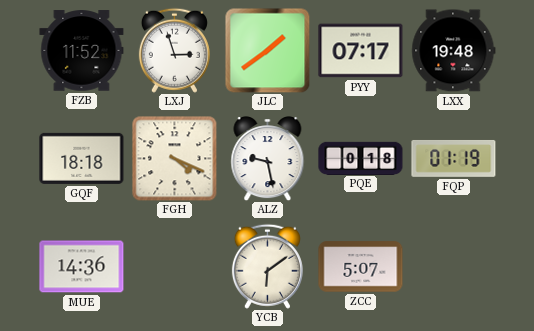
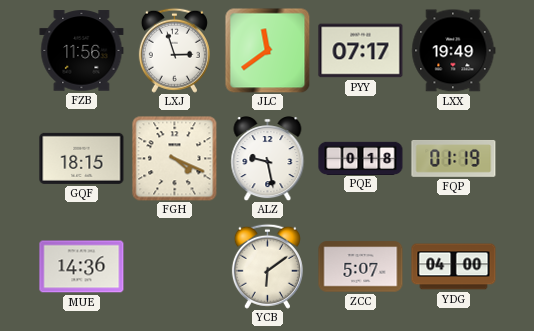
FZB: 11:52 -> 11:56 (82, 51)
JLC: 1:39 -> 11:39 (267, 50)
LXX: 19:48 -> 19:49 (454, 51)
GQF: 18:18 -> 18:15 (82, 158)
YDG: none -> 04:00 (454, 267)
